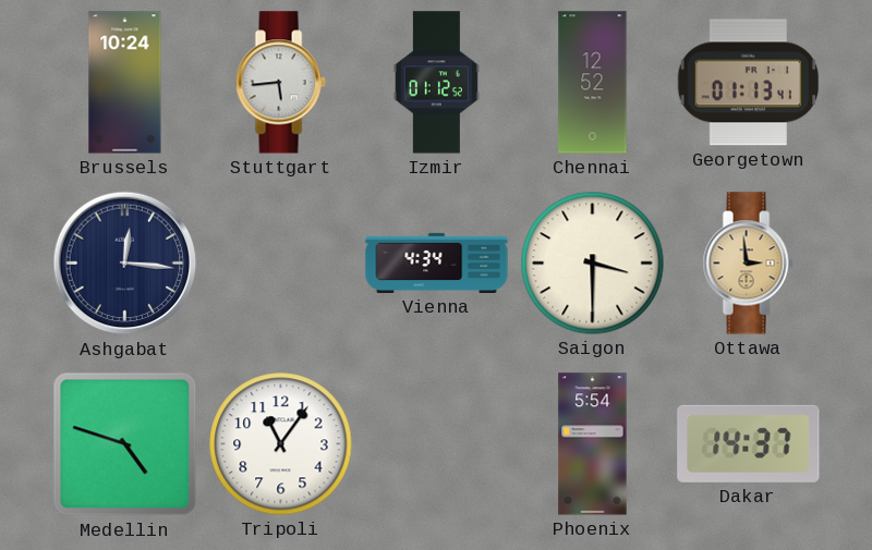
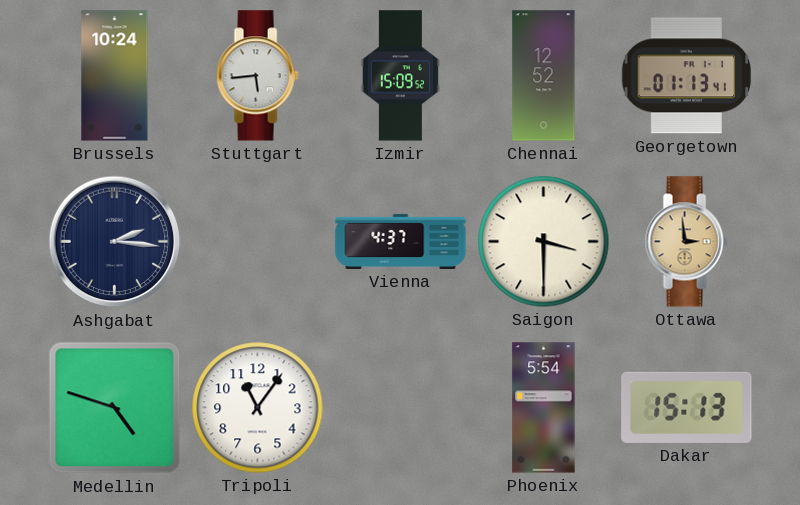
Izmir: 01:12 -> 15:09 (400, 76)
Ashgabat: 12:16 -> 2:16 (115, 242)
Vienna: 4:34 -> 4:37 (401, 241)
Dakar: 14:37 -> 15:13 (687, 407)
